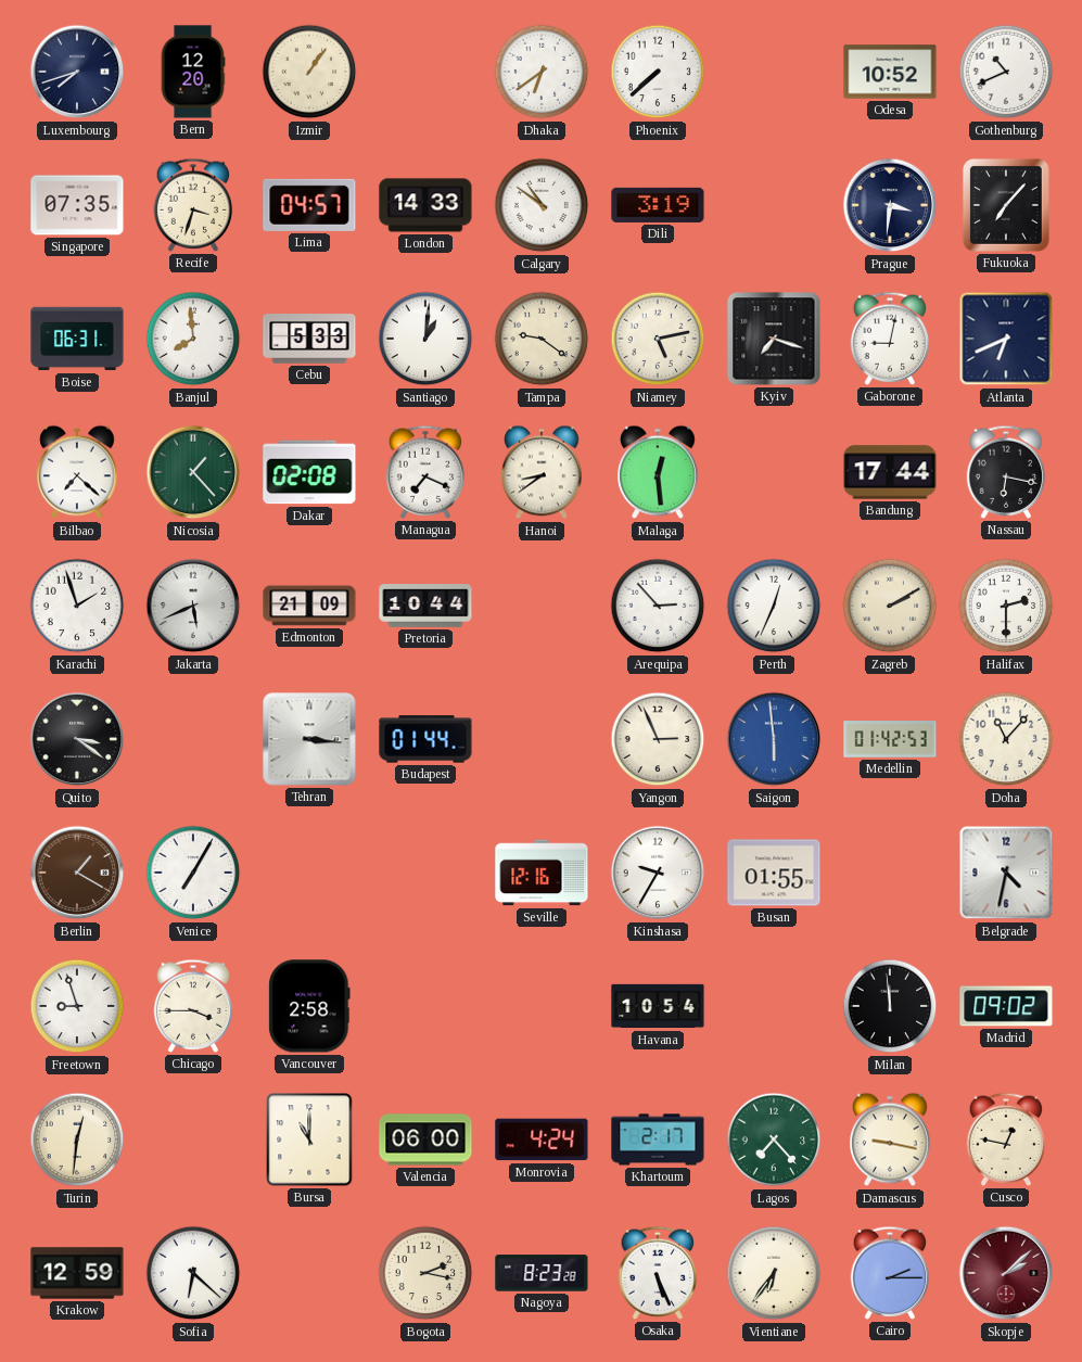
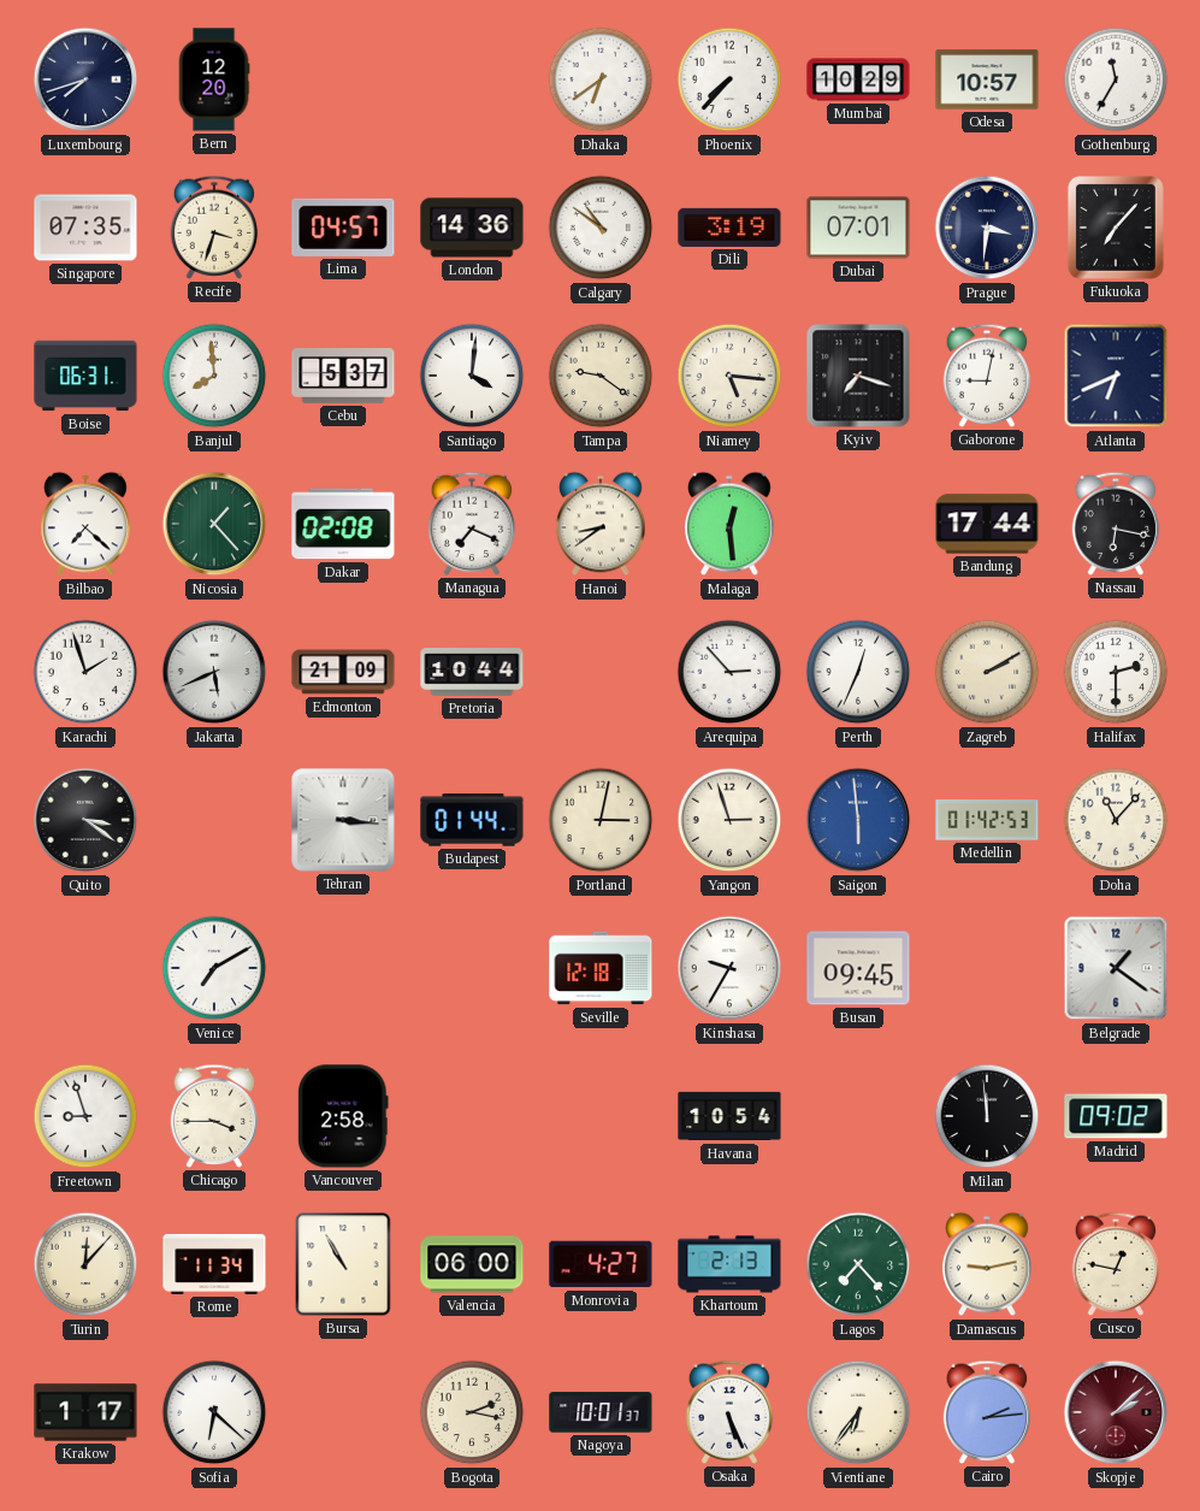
Izmir: 1:06 -> none (309, 72)
Phoenix: 7:38 -> 7:37 (729, 79)
Mumbai: none -> 10:29 (858, 79)
Odesa: 10:52 -> 10:57 (987, 79)
Gothenburg: 10:41 -> 11:35 (1116, 79)
London: 14:33 -> 14:36 (472, 228)
Dubai: none -> 07:01 (858, 228)
Cebu: 5:33 -> 5:37 (343, 376)
Santiago: 1:01 -> 4:01 (472, 376)
Niamey: 5:13 -> 5:16 (729, 376)
Portland: none -> 3:02 (601, 820)
Yangon: 2:56 -> 2:57 (729, 820)
Berlin: 1:20 -> none (77, 873)
Venice: 7:05 -> 7:10 (214, 968)
Seville: 12:16 -> 12:18 (601, 968)
Busan: 01:55 -> 09:45 (858, 968)
Belgrade: 4:32 -> 1:21 (1116, 968)
Turin: 12:31 -> 12:07 (85, 1264)
Rome: none -> 11:34 (214, 1264)
Bursa: 11:00 -> 10:55 (343, 1264)
Monrovia: 4:24 -> 4:27 (601, 1264)
Khartoum: 2:17 -> 2:13 (729, 1264)
Damascus: 9:17 -> 9:13 (987, 1264)
Krakow: 12:59 -> 1:17 (85, 1412)
Nagoya: 8:23 -> 10:01 (601, 1412)
Cairo: 2:15 -> 2:14 (987, 1412)
